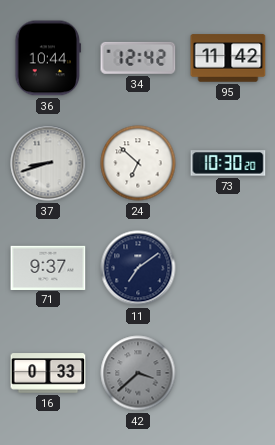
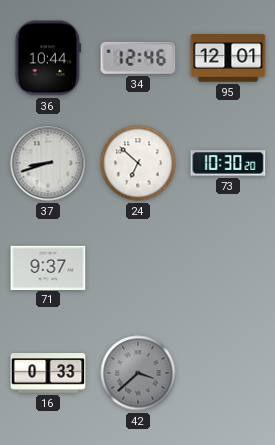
34: 12:42 -> 12:46 (138, 58)
95: 11:42 -> 12:01 (228, 58)
11: 7:09 -> none (138, 268)
